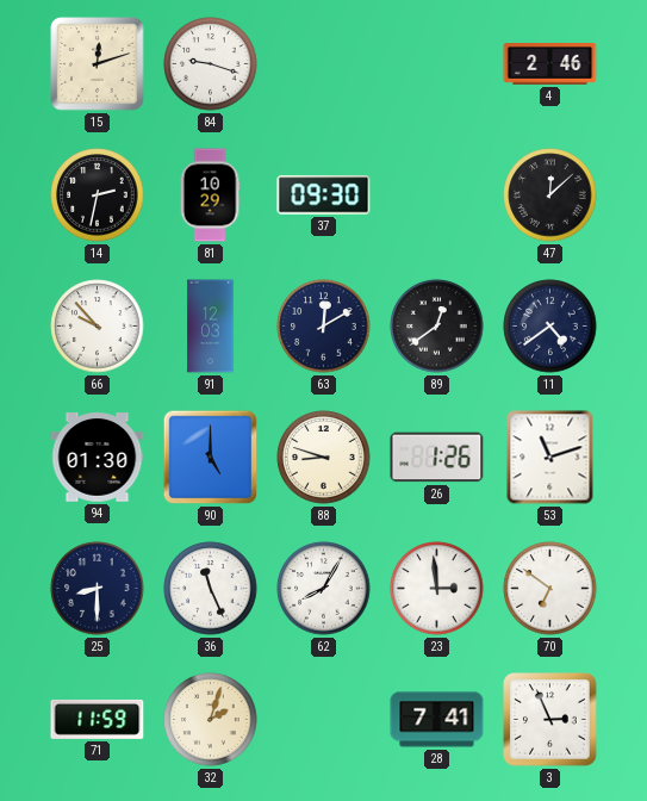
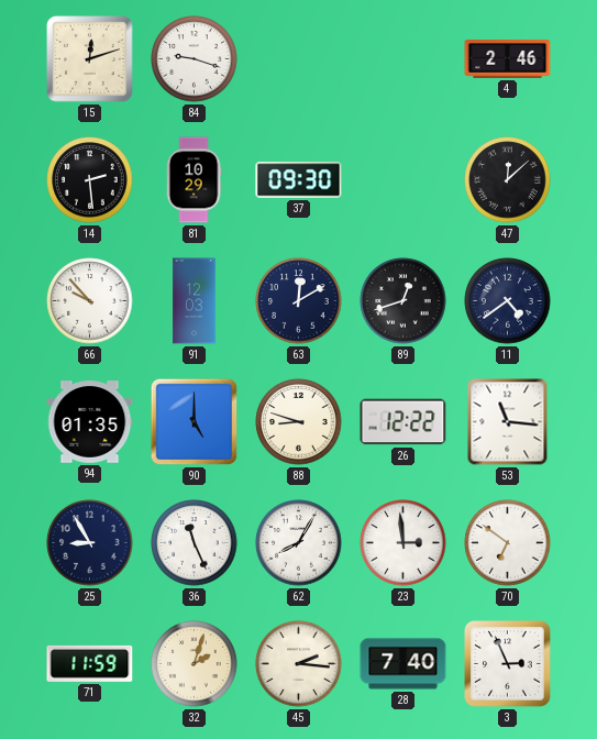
14: 2:32 -> 2:29 (90, 180)
89: 12:39 -> 12:42 (403, 301)
94: 01:30 -> 01:35 (90, 422)
26: 1:26 -> 12:22 (403, 422)
53: 11:12 -> 11:16 (508, 422)
25: 8:30 -> 8:55 (90, 543)
45: none -> 2:16 (299, 664)
28: 7:41 -> 7:40 (403, 664)
